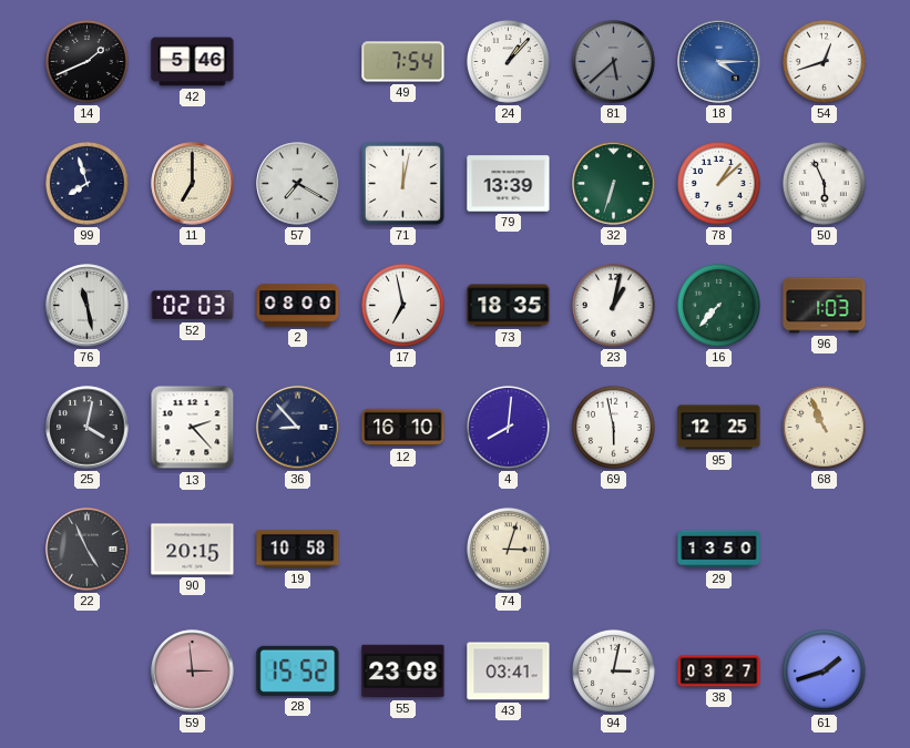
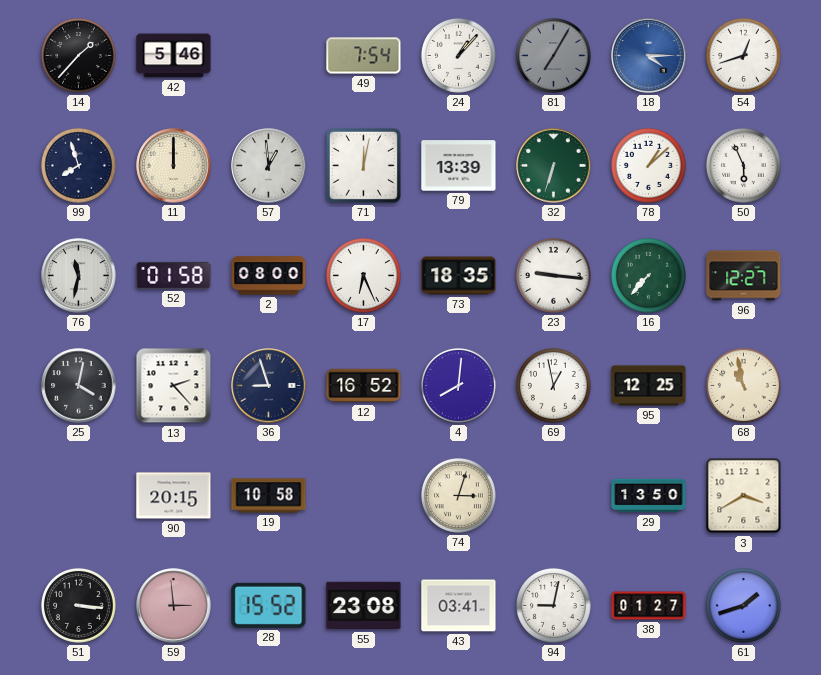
14: 1:41 -> 1:37 (78, 55)
81: 5:38 -> 7:05 (553, 55)
11: 7:00 -> 12:00 (174, 166)
57: 7:20 -> 12:59 (269, 166)
76: 11:28 -> 11:32 (79, 276)
52: 02:03 -> 01:58 (174, 275)
17: 6:58 -> 6:26 (363, 275)
23: 1:02 -> 9:16 (553, 275)
96: 1:03 -> 12:27 (744, 276)
36: 8:53 -> 8:57 (269, 386)
12: 16:10 -> 16:52 (364, 386)
69: 5:58 -> 12:58 (553, 385)
68: 10:56 -> 10:58 (743, 385)
22: 4:56 -> none (88, 550)
3: none -> 3:40 (744, 496)
51: none -> 3:16 (78, 605)
94: 3:02 -> 9:02 (553, 605)
38: 03:27 -> 01:27 (649, 606)
